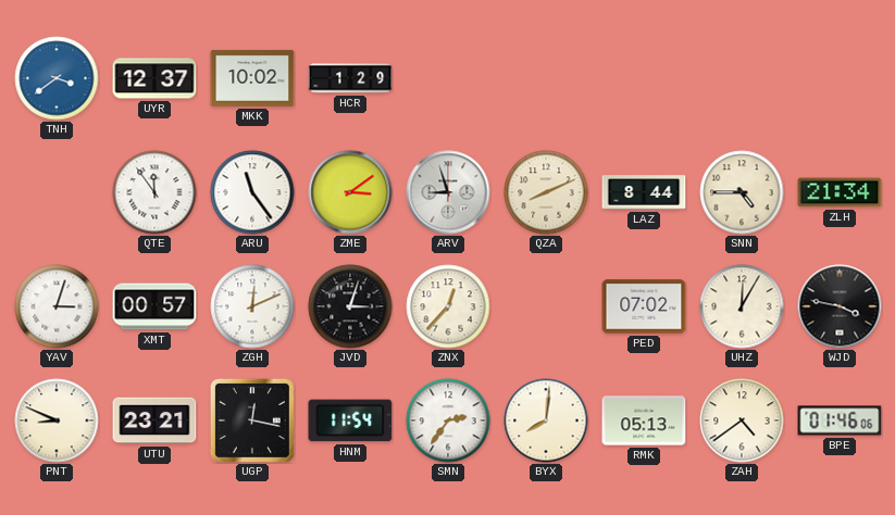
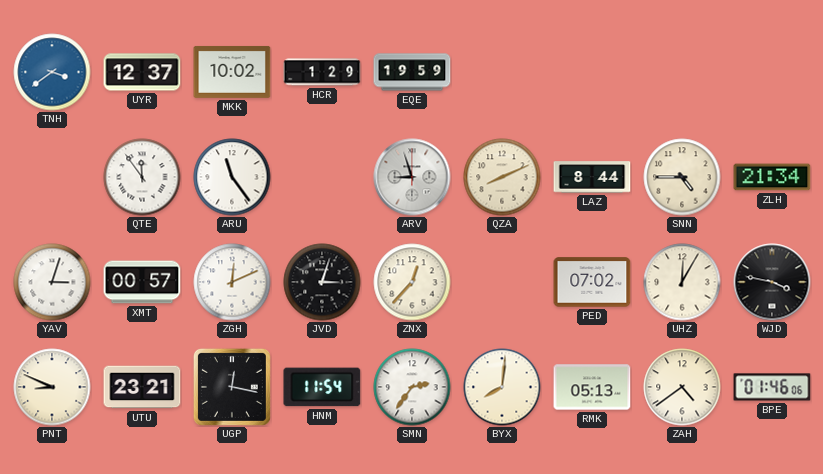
EQE: none -> 19:59 (412, 72)
ZME: 3:09 -> none (350, 192)
